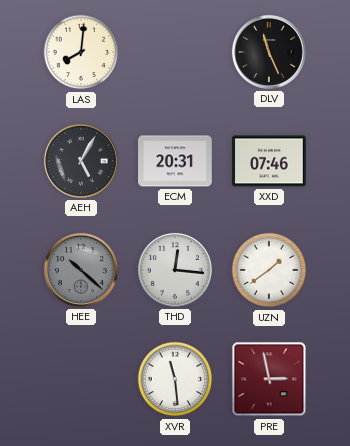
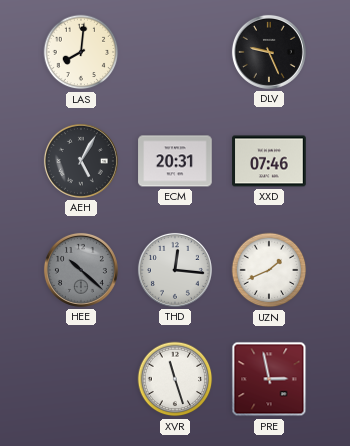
DLV: 11:26 -> 9:26 (269, 52)
UZN: 1:39 -> 1:41 (269, 270)
XVR: 11:29 -> 11:27 (175, 379)
